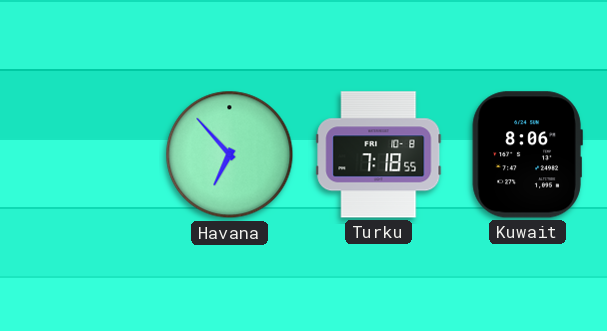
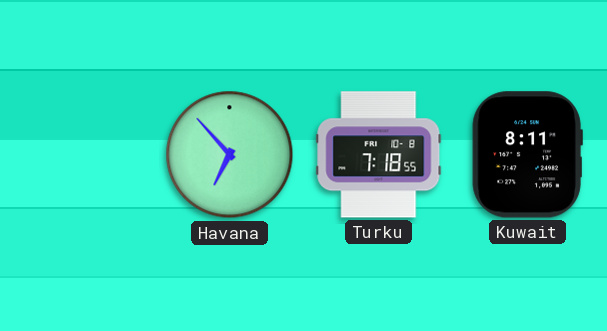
Kuwait: 8:06 -> 8:11 (527, 155)
